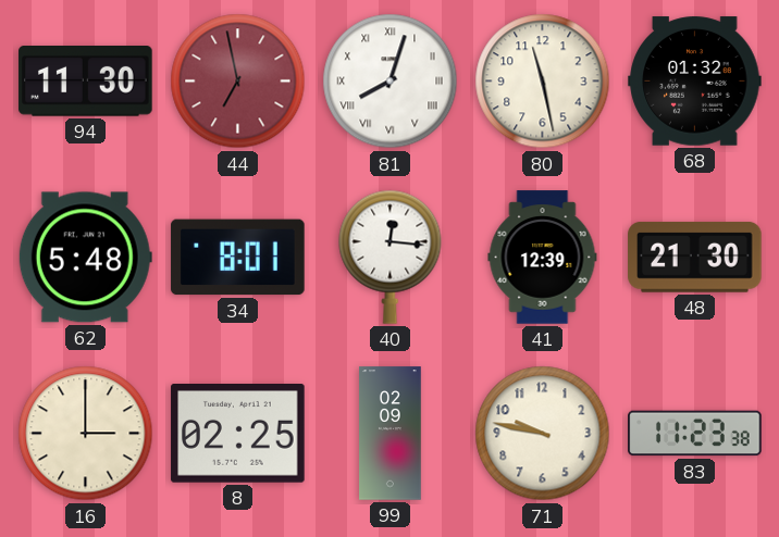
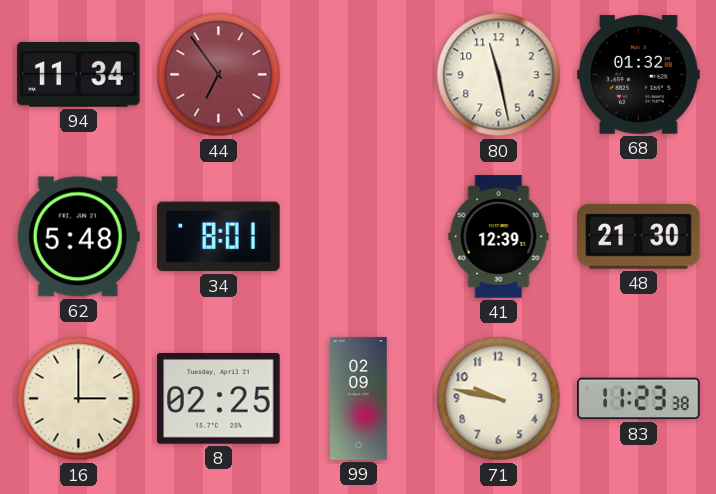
94: 11:30 -> 11:34 (79, 75)
44: 6:58 -> 6:54 (219, 75)
81: 8:03 -> none (391, 82)
40: 12:16 -> none (391, 257)
